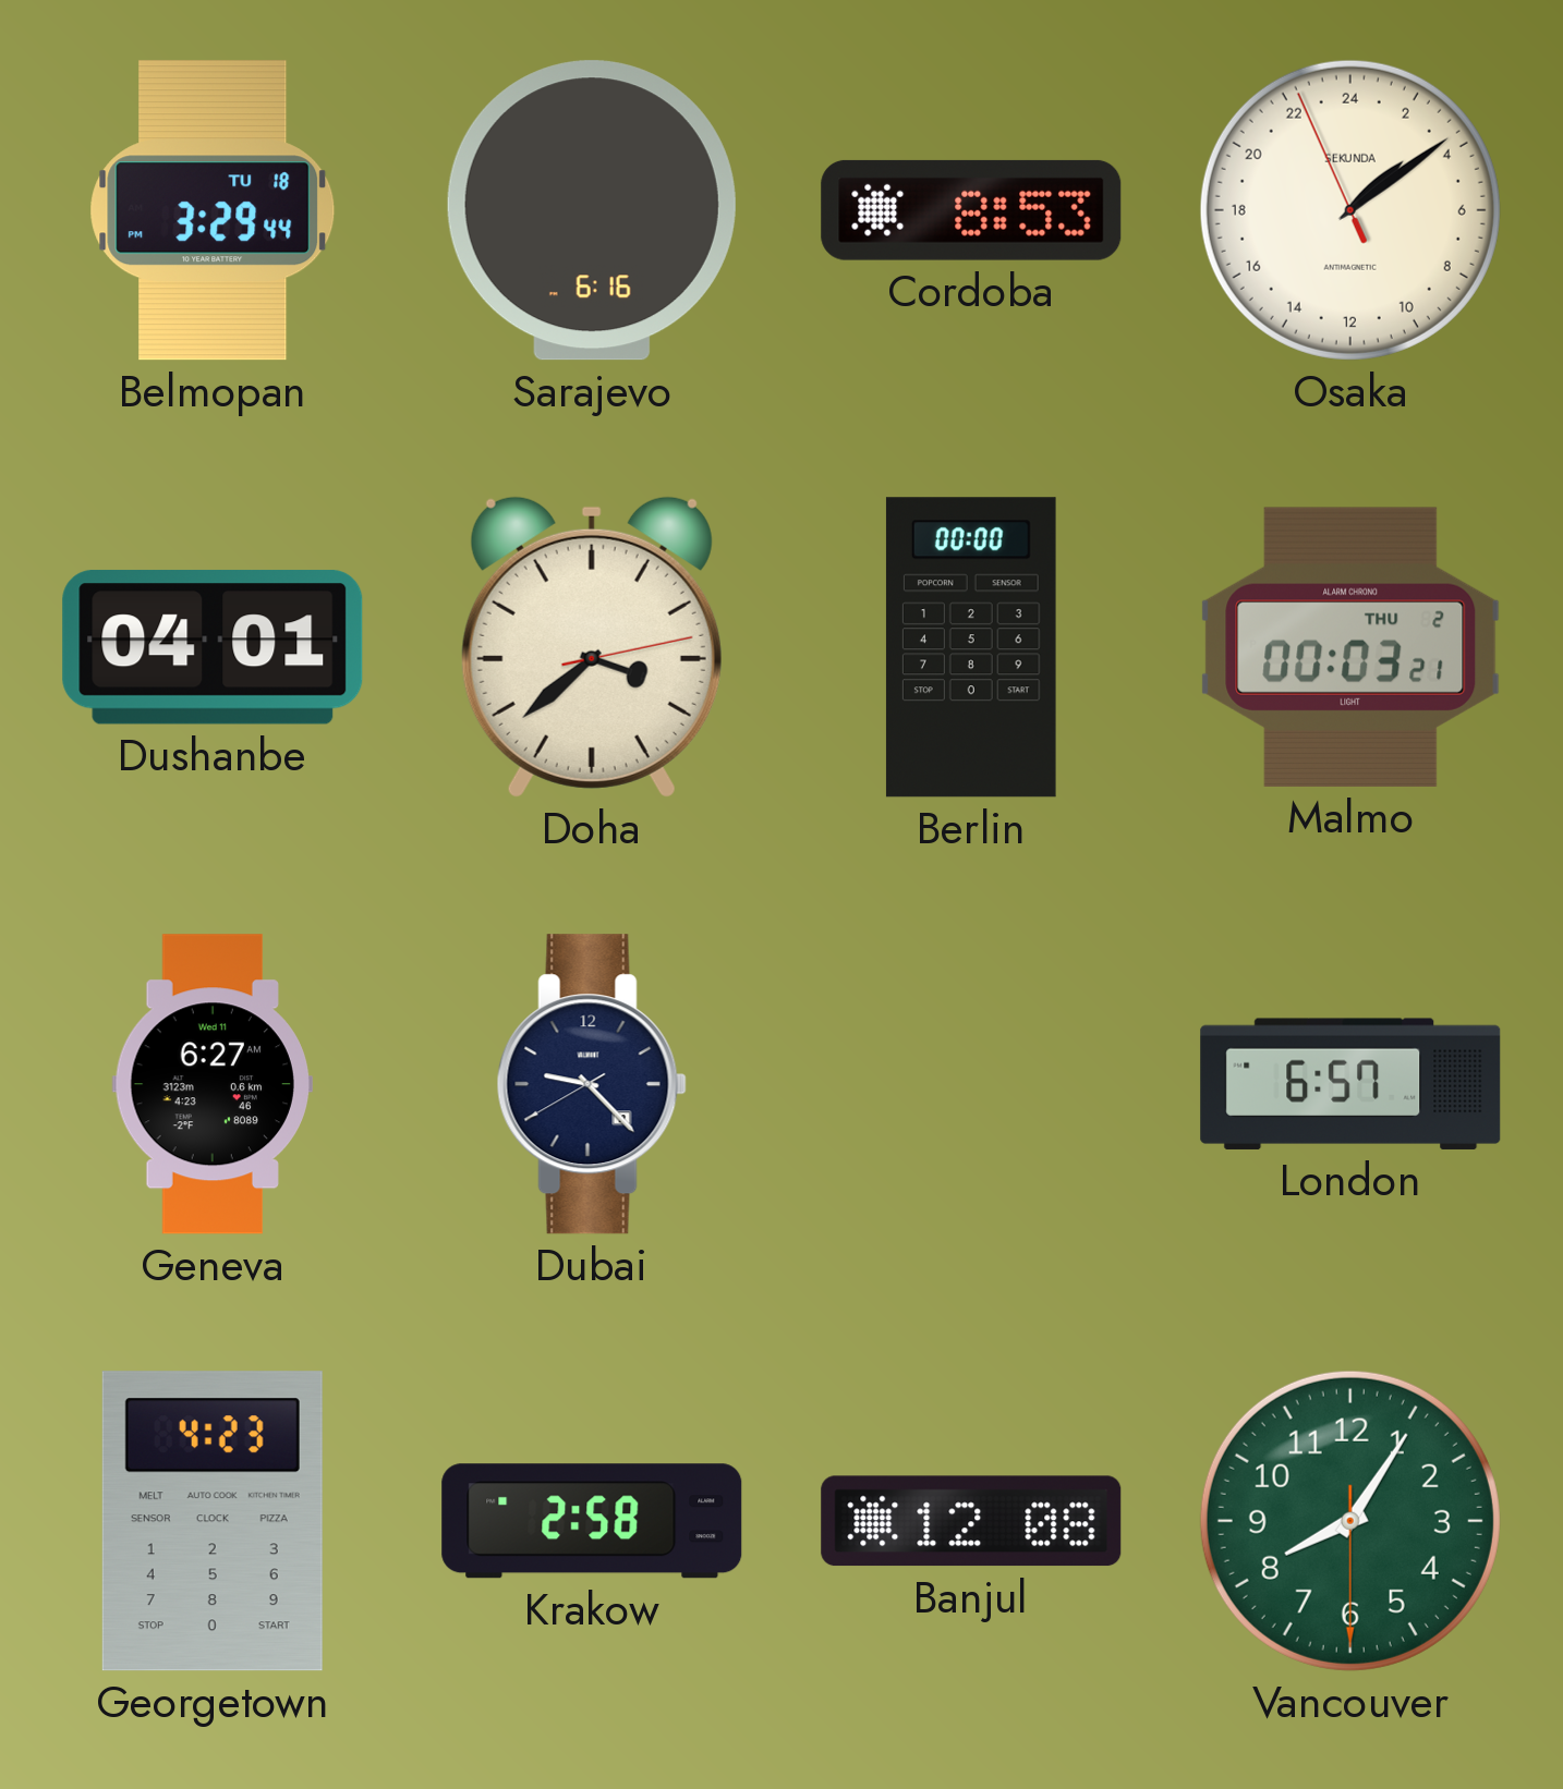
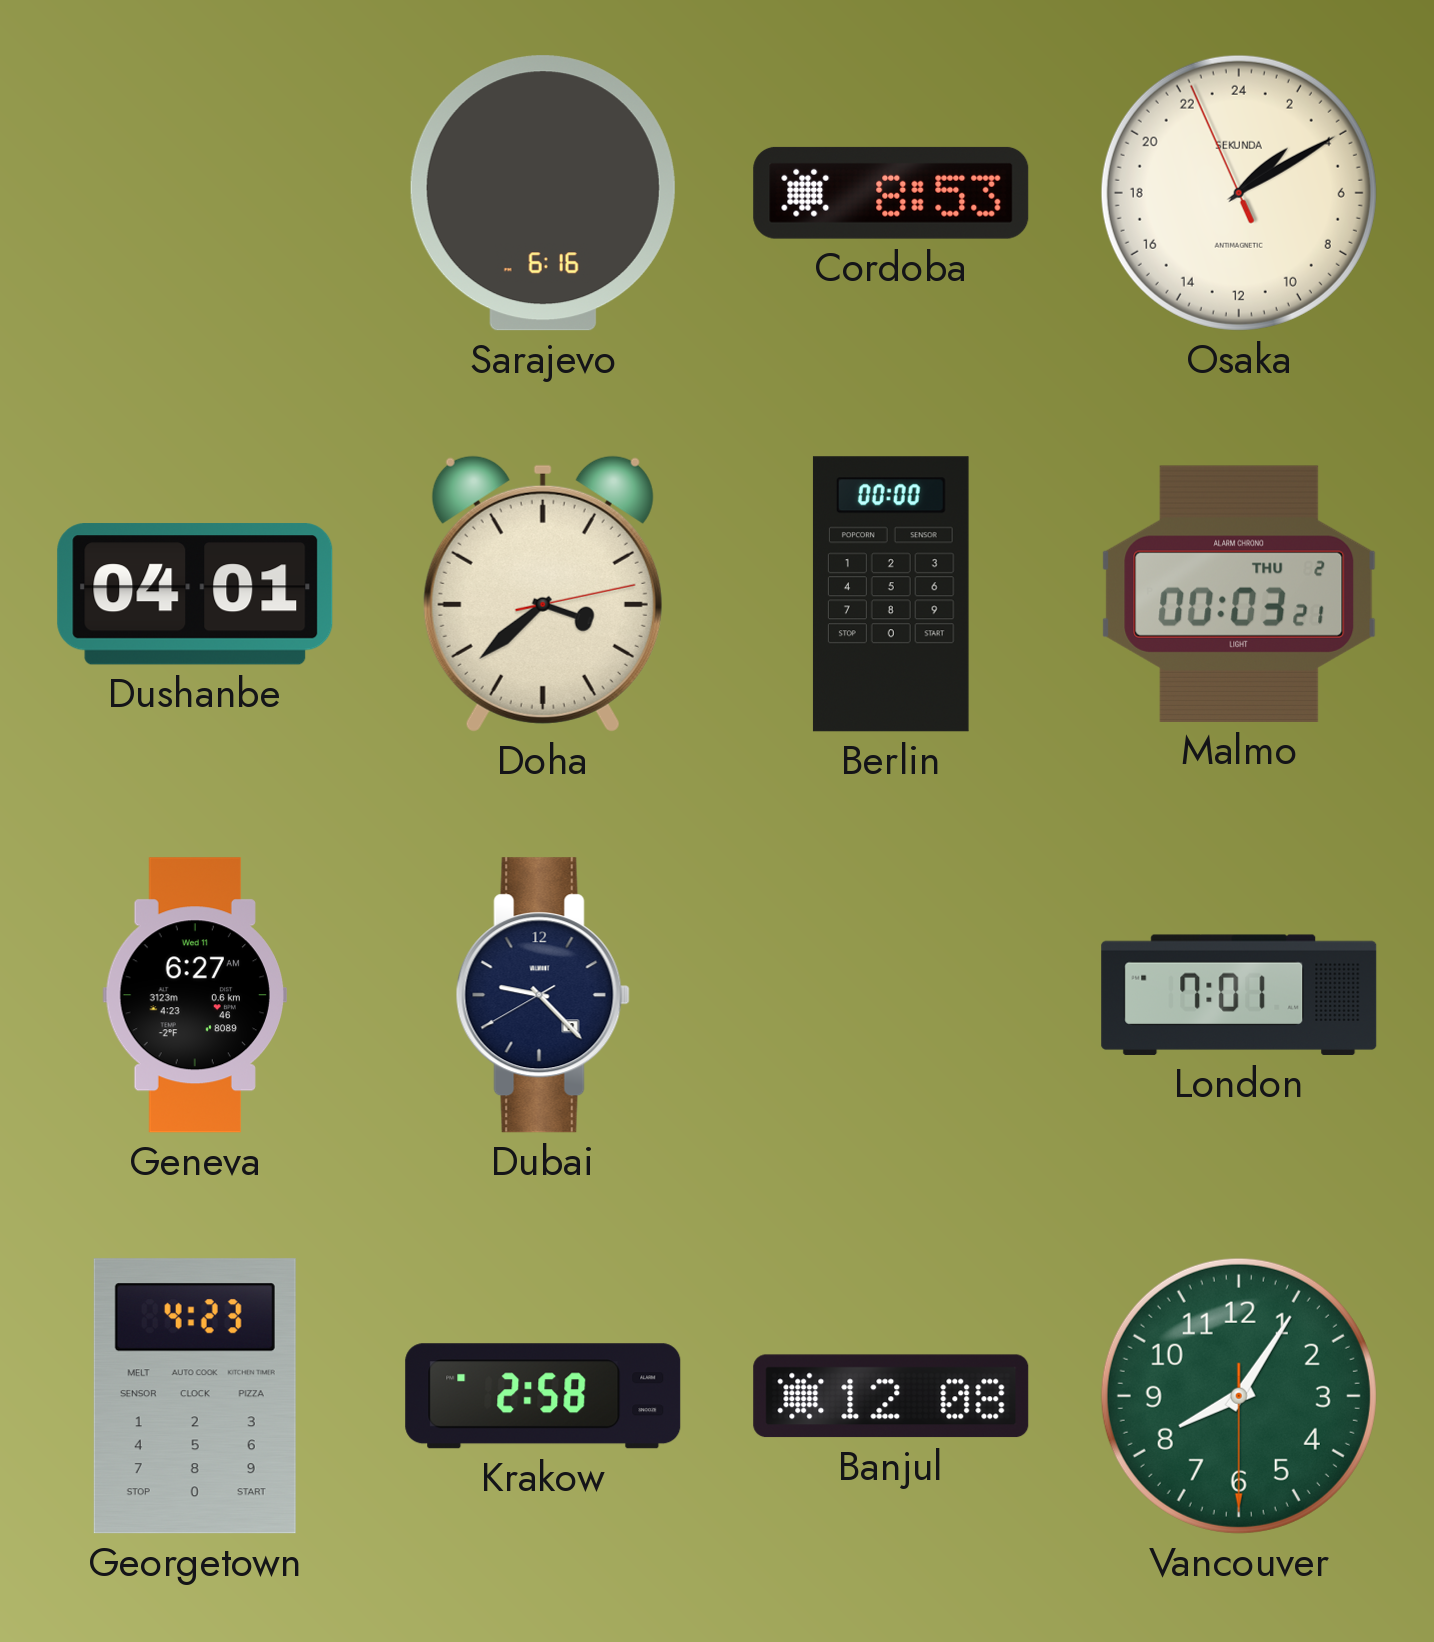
Belmopan: 3:29 -> none (213, 210)
Osaka: 3:08 -> 3:09 (1239, 193)
London: 6:57 -> 7:01 (1239, 995)
